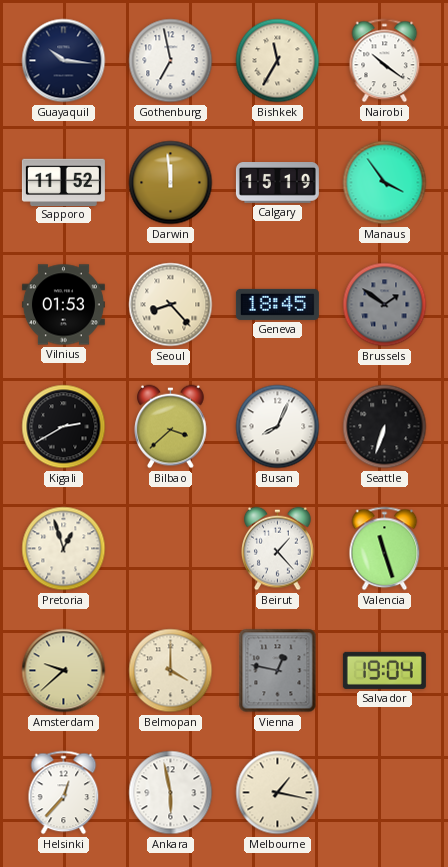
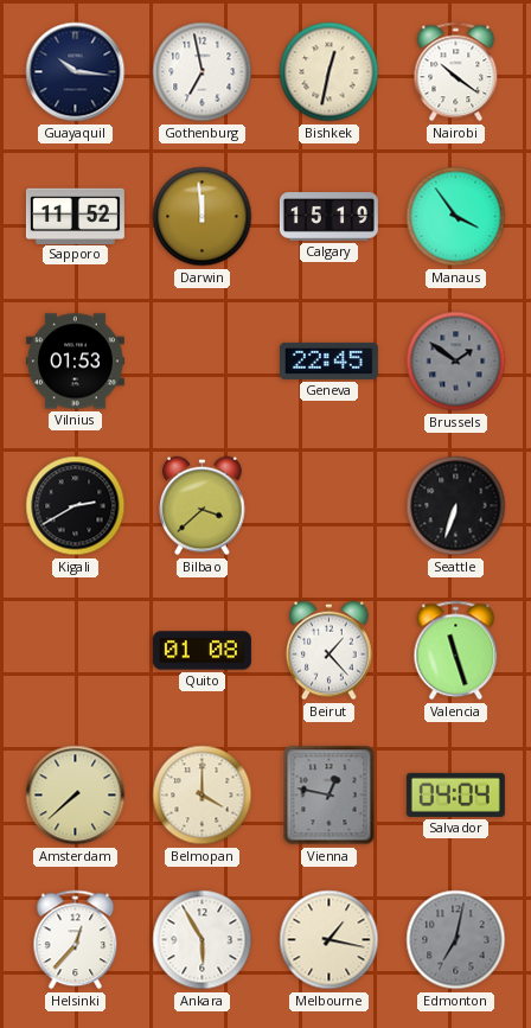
Bishkek: 11:35 -> 12:32 (330, 72)
Seoul: 8:23 -> none (171, 305)
Geneva: 18:45 -> 22:45 (328, 360)
Busan: 8:04 -> none (278, 427)
Pretoria: 12:57 -> none (64, 549)
Quito: none -> 01:08 (201, 651)
Amsterdam: 9:38 -> 7:38 (76, 796)
Salvador: 19:04 -> 04:04 (455, 794)
Ankara: 5:58 -> 5:55 (203, 940)
Edmonton: none -> 7:02 (456, 940)
